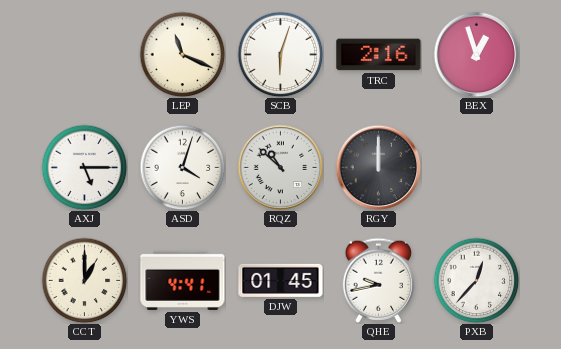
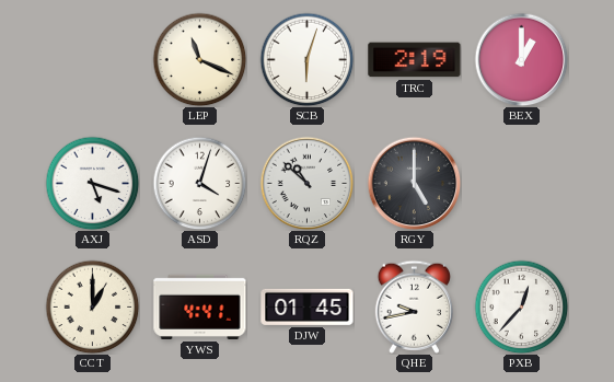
TRC: 2:16 -> 2:19 (415, 60)
BEX: 12:57 -> 1:00 (521, 59)
AXJ: 5:15 -> 5:18 (92, 183)
RGY: 12:00 -> 5:00 (414, 183)
